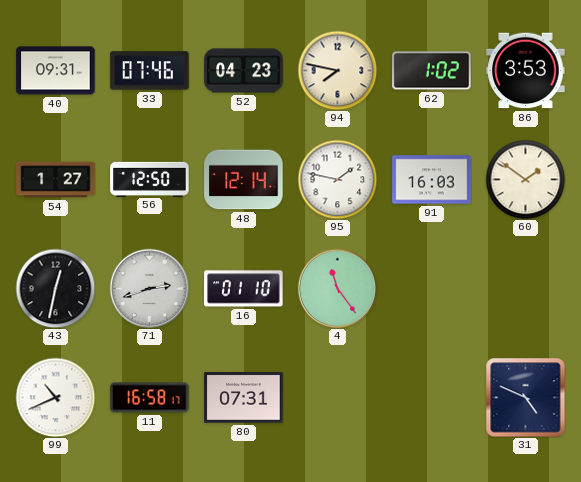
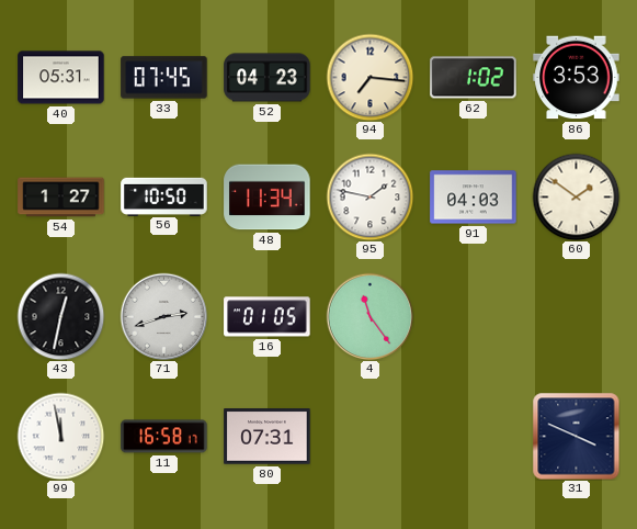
40: 09:31 -> 05:31 (61, 78)
33: 07:46 -> 07:45 (164, 78)
94: 7:47 -> 7:16 (369, 77)
56: 12:50 -> 10:50 (164, 196)
48: 12:14 -> 11:34 (268, 198)
91: 16:03 -> 04:03 (474, 198)
16: 01:10 -> 01:05 (268, 317)
99: 10:41 -> 11:58 (60, 436)
31: 4:49 -> 3:49 (576, 436)
